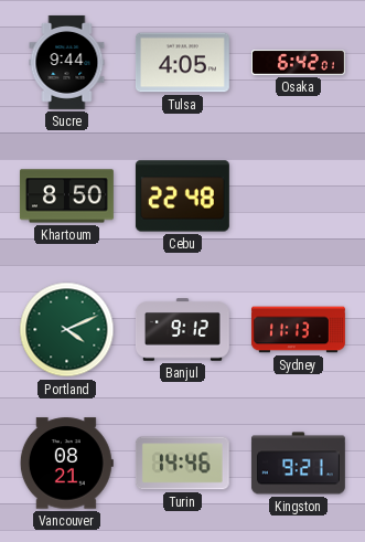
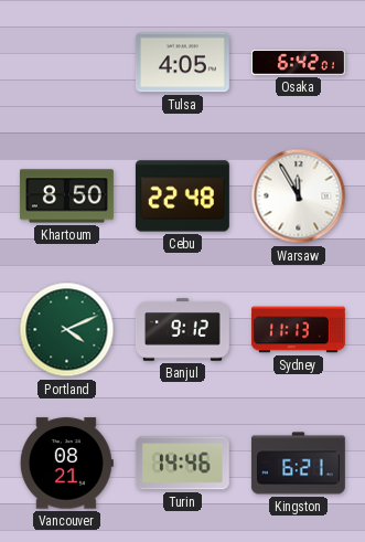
Sucre: 9:44 -> none (67, 62)
Warsaw: none -> 11:55 (299, 196)
Kingston: 9:21 -> 6:21 (298, 464)
